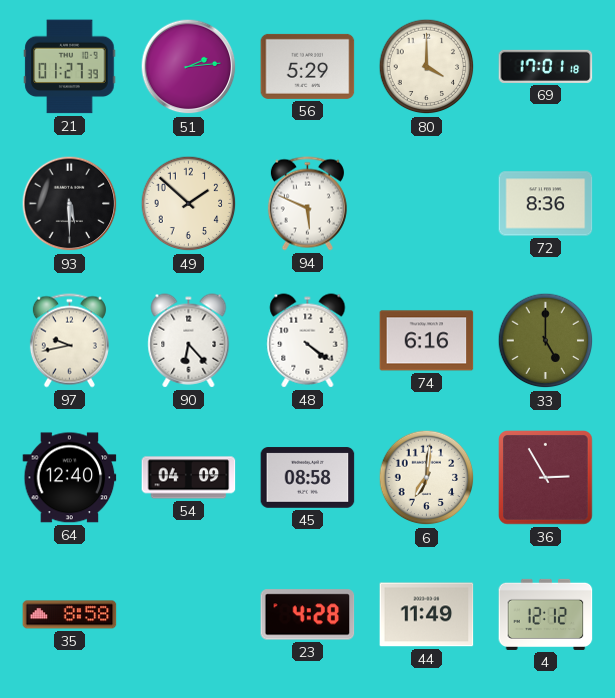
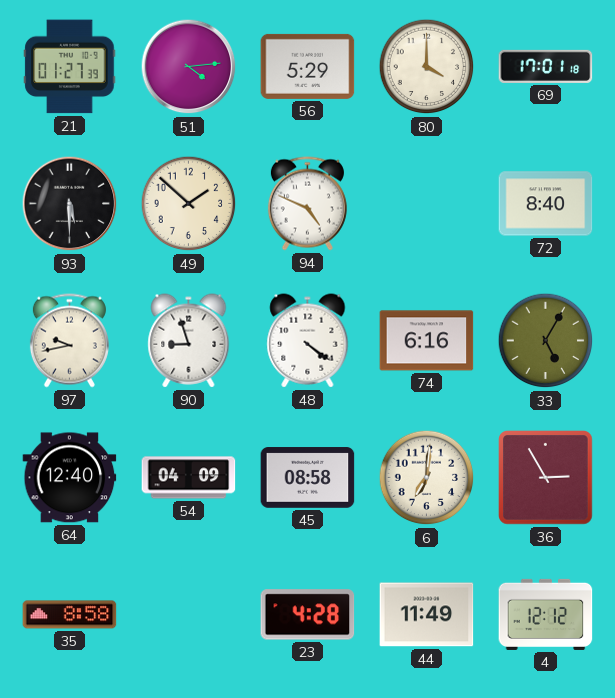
51: 2:14 -> 4:14 (189, 67)
94: 5:49 -> 4:49 (307, 204)
72: 8:36 -> 8:40 (546, 204)
90: 6:23 -> 8:57 (189, 341)
33: 5:00 -> 5:05 (546, 341)
